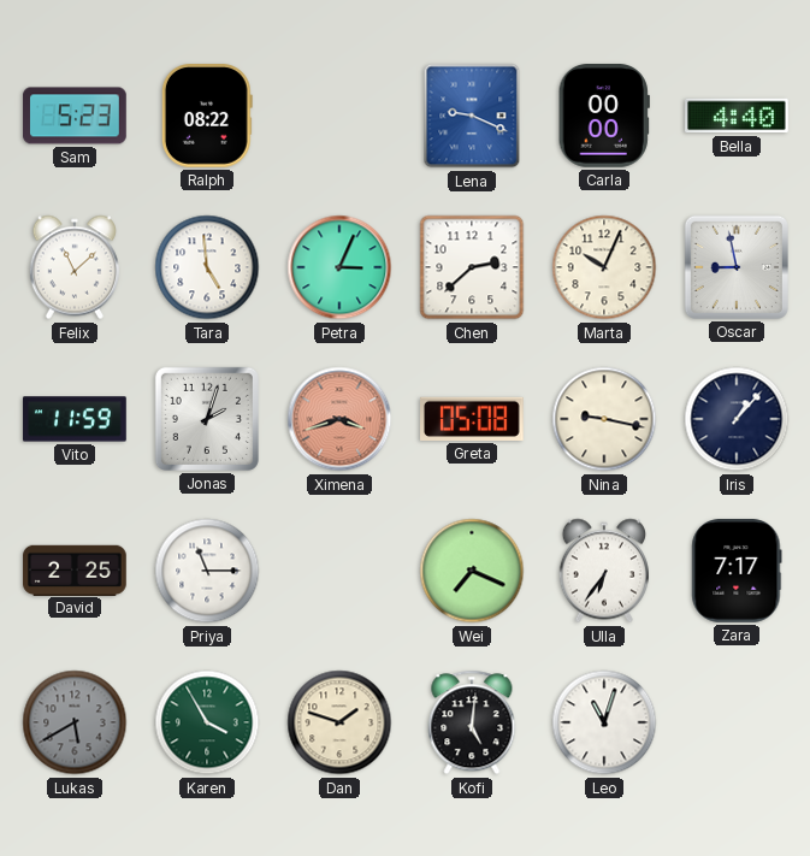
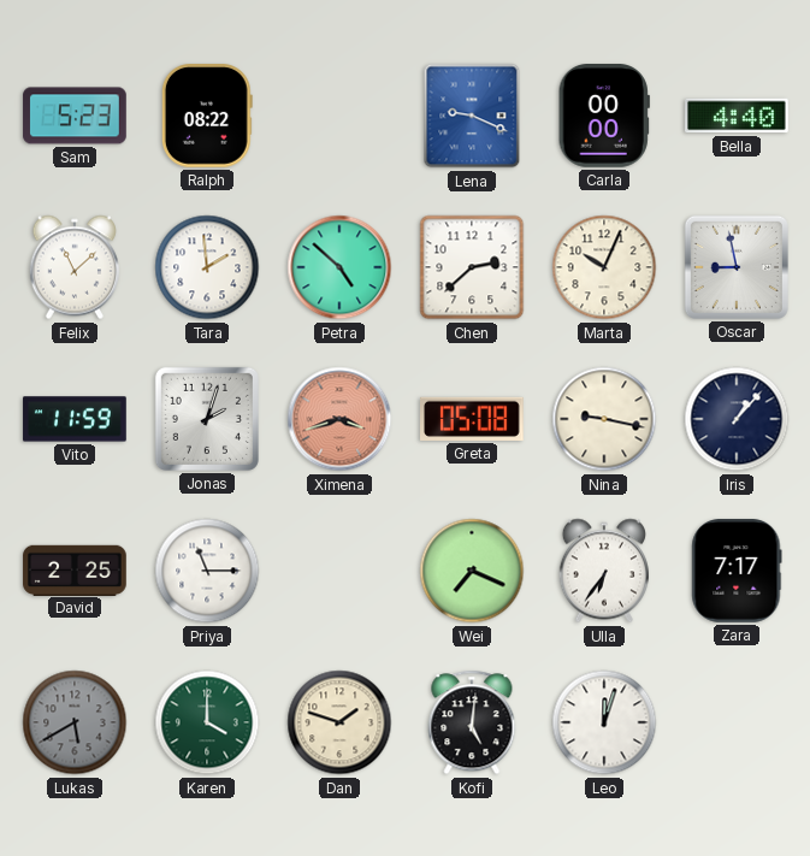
Tara: 4:59 -> 1:59 (207, 267)
Petra: 3:04 -> 4:52 (339, 267)
Karen: 3:55 -> 4:00 (207, 722)
Leo: 11:03 -> 12:03 (604, 722)
